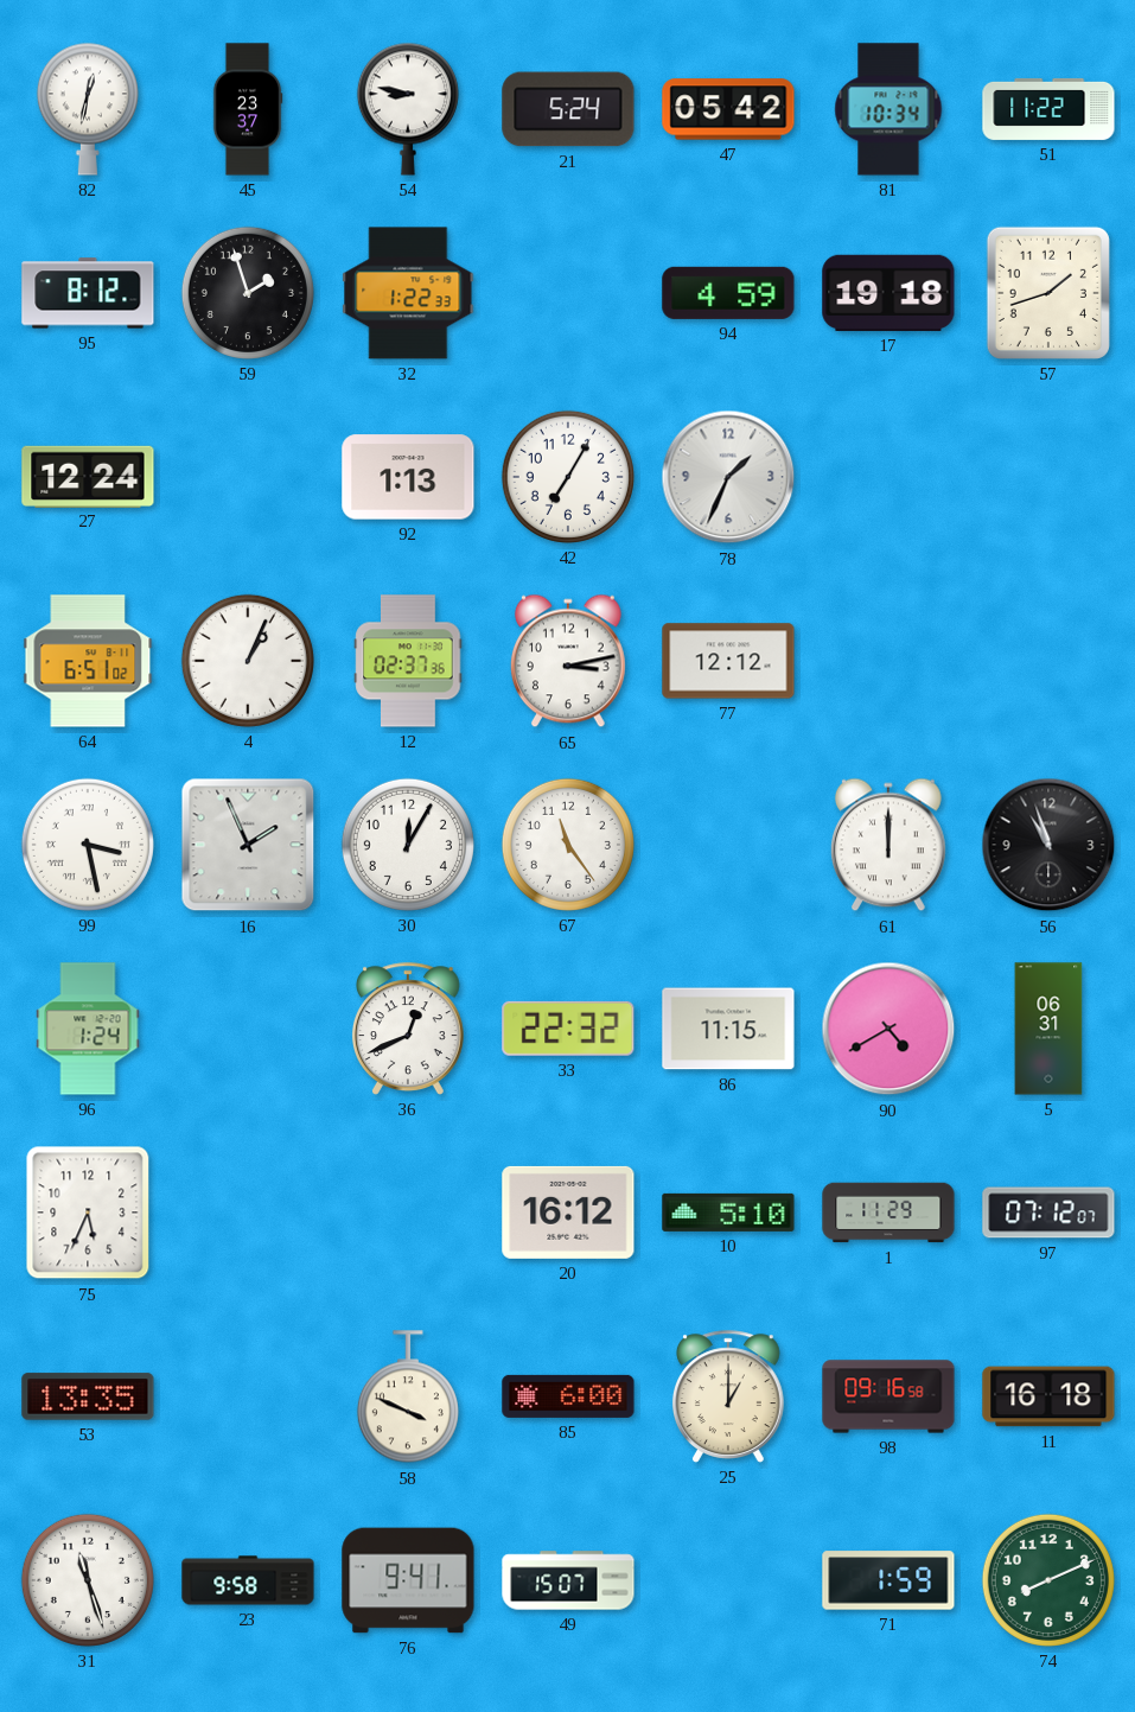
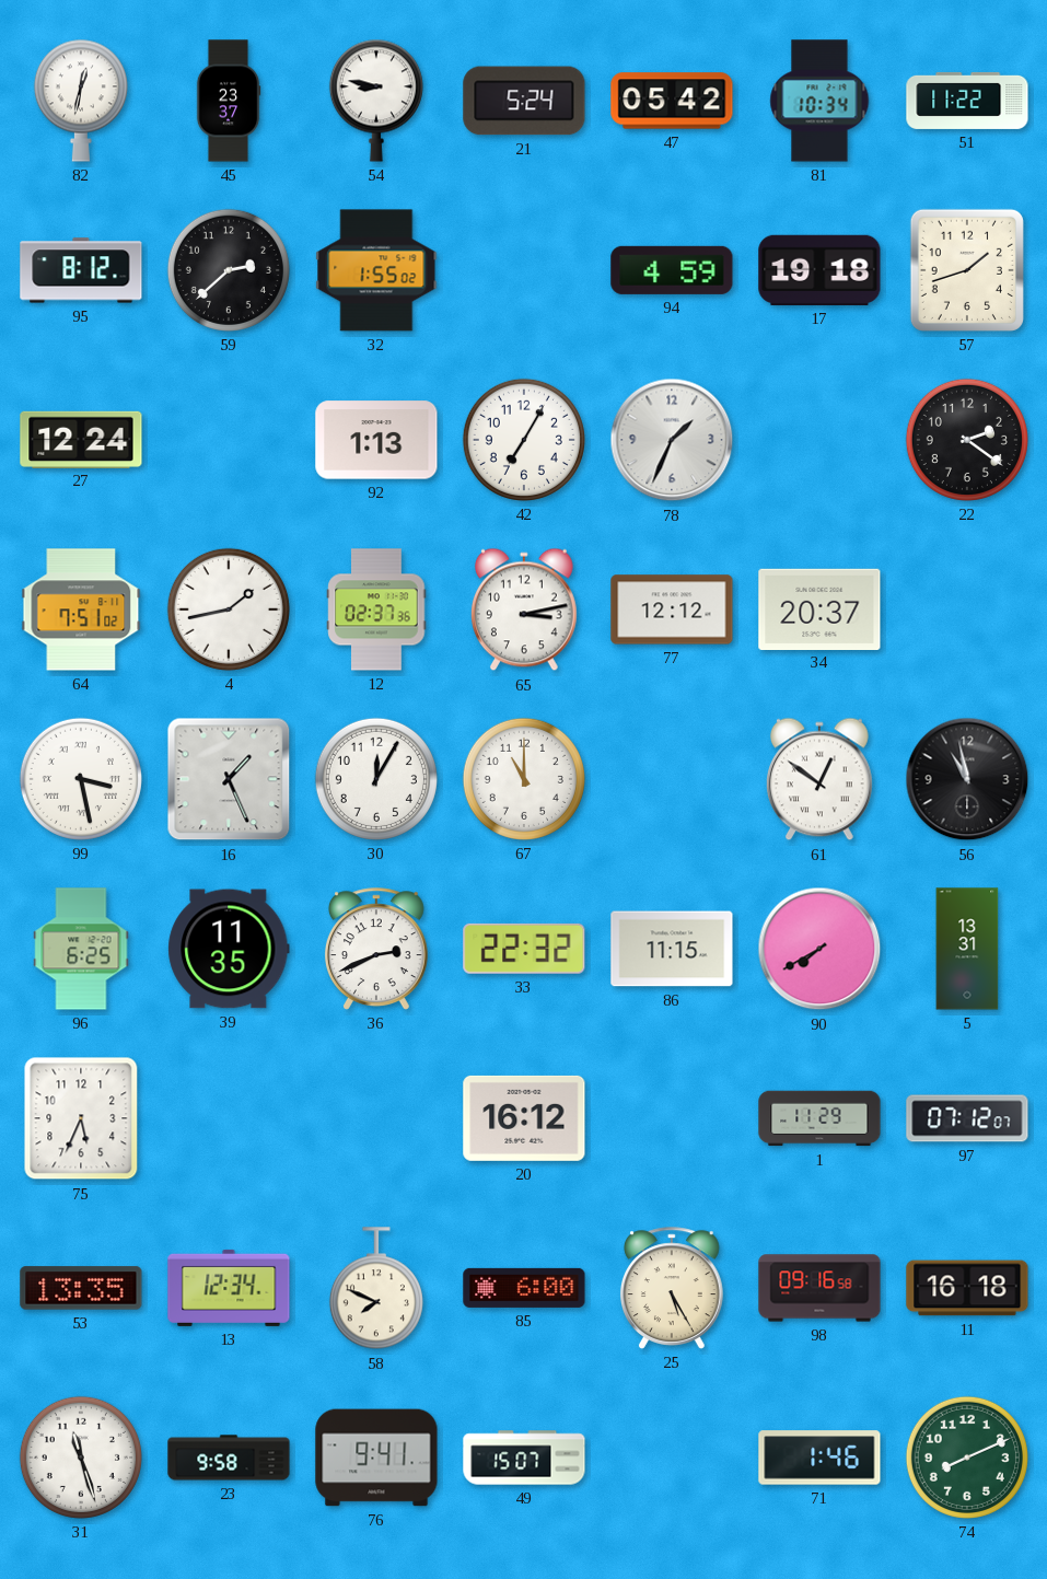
59: 1:57 -> 2:38 (229, 270)
32: 1:22 -> 1:55 (376, 270)
22: none -> 2:21 (967, 440)
64: 6:51 -> 7:51 (81, 609)
4: 1:04 -> 1:43 (229, 609)
34: none -> 20:37 (819, 608)
16: 1:56 -> 1:26 (229, 779)
67: 11:24 -> 11:00 (524, 779)
61: 12:00 -> 12:51 (819, 779)
56: 10:57 -> 10:58 (967, 779)
96: 1:24 -> 6:25 (81, 949)
39: none -> 11:35 (229, 949)
36: 12:41 -> 2:41 (376, 949)
90: 4:40 -> 7:40 (819, 949)
5: 06:31 -> 13:31 (967, 949)
10: 5:10 -> none (728, 1213)
13: none -> 12:34 (229, 1288)
58: 3:49 -> 7:49 (376, 1289)
25: 1:00 -> 5:25 (672, 1288)
71: 1:59 -> 1:46 (819, 1458)
